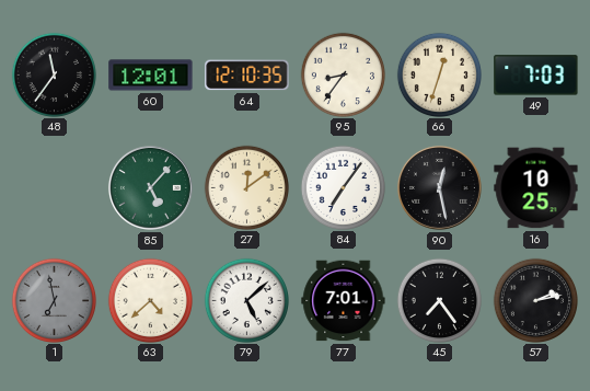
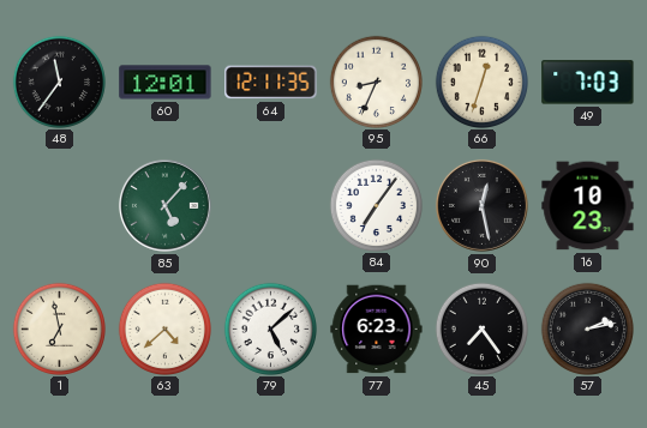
64: 12:10 -> 12:11 (271, 83)
95: 8:36 -> 8:34 (376, 82)
27: 12:09 -> none (246, 187)
16: 10:25 -> 10:23 (588, 206)
1 dial: grey -> cream (59, 328)
77: 7:01 -> 6:23 (377, 330)
